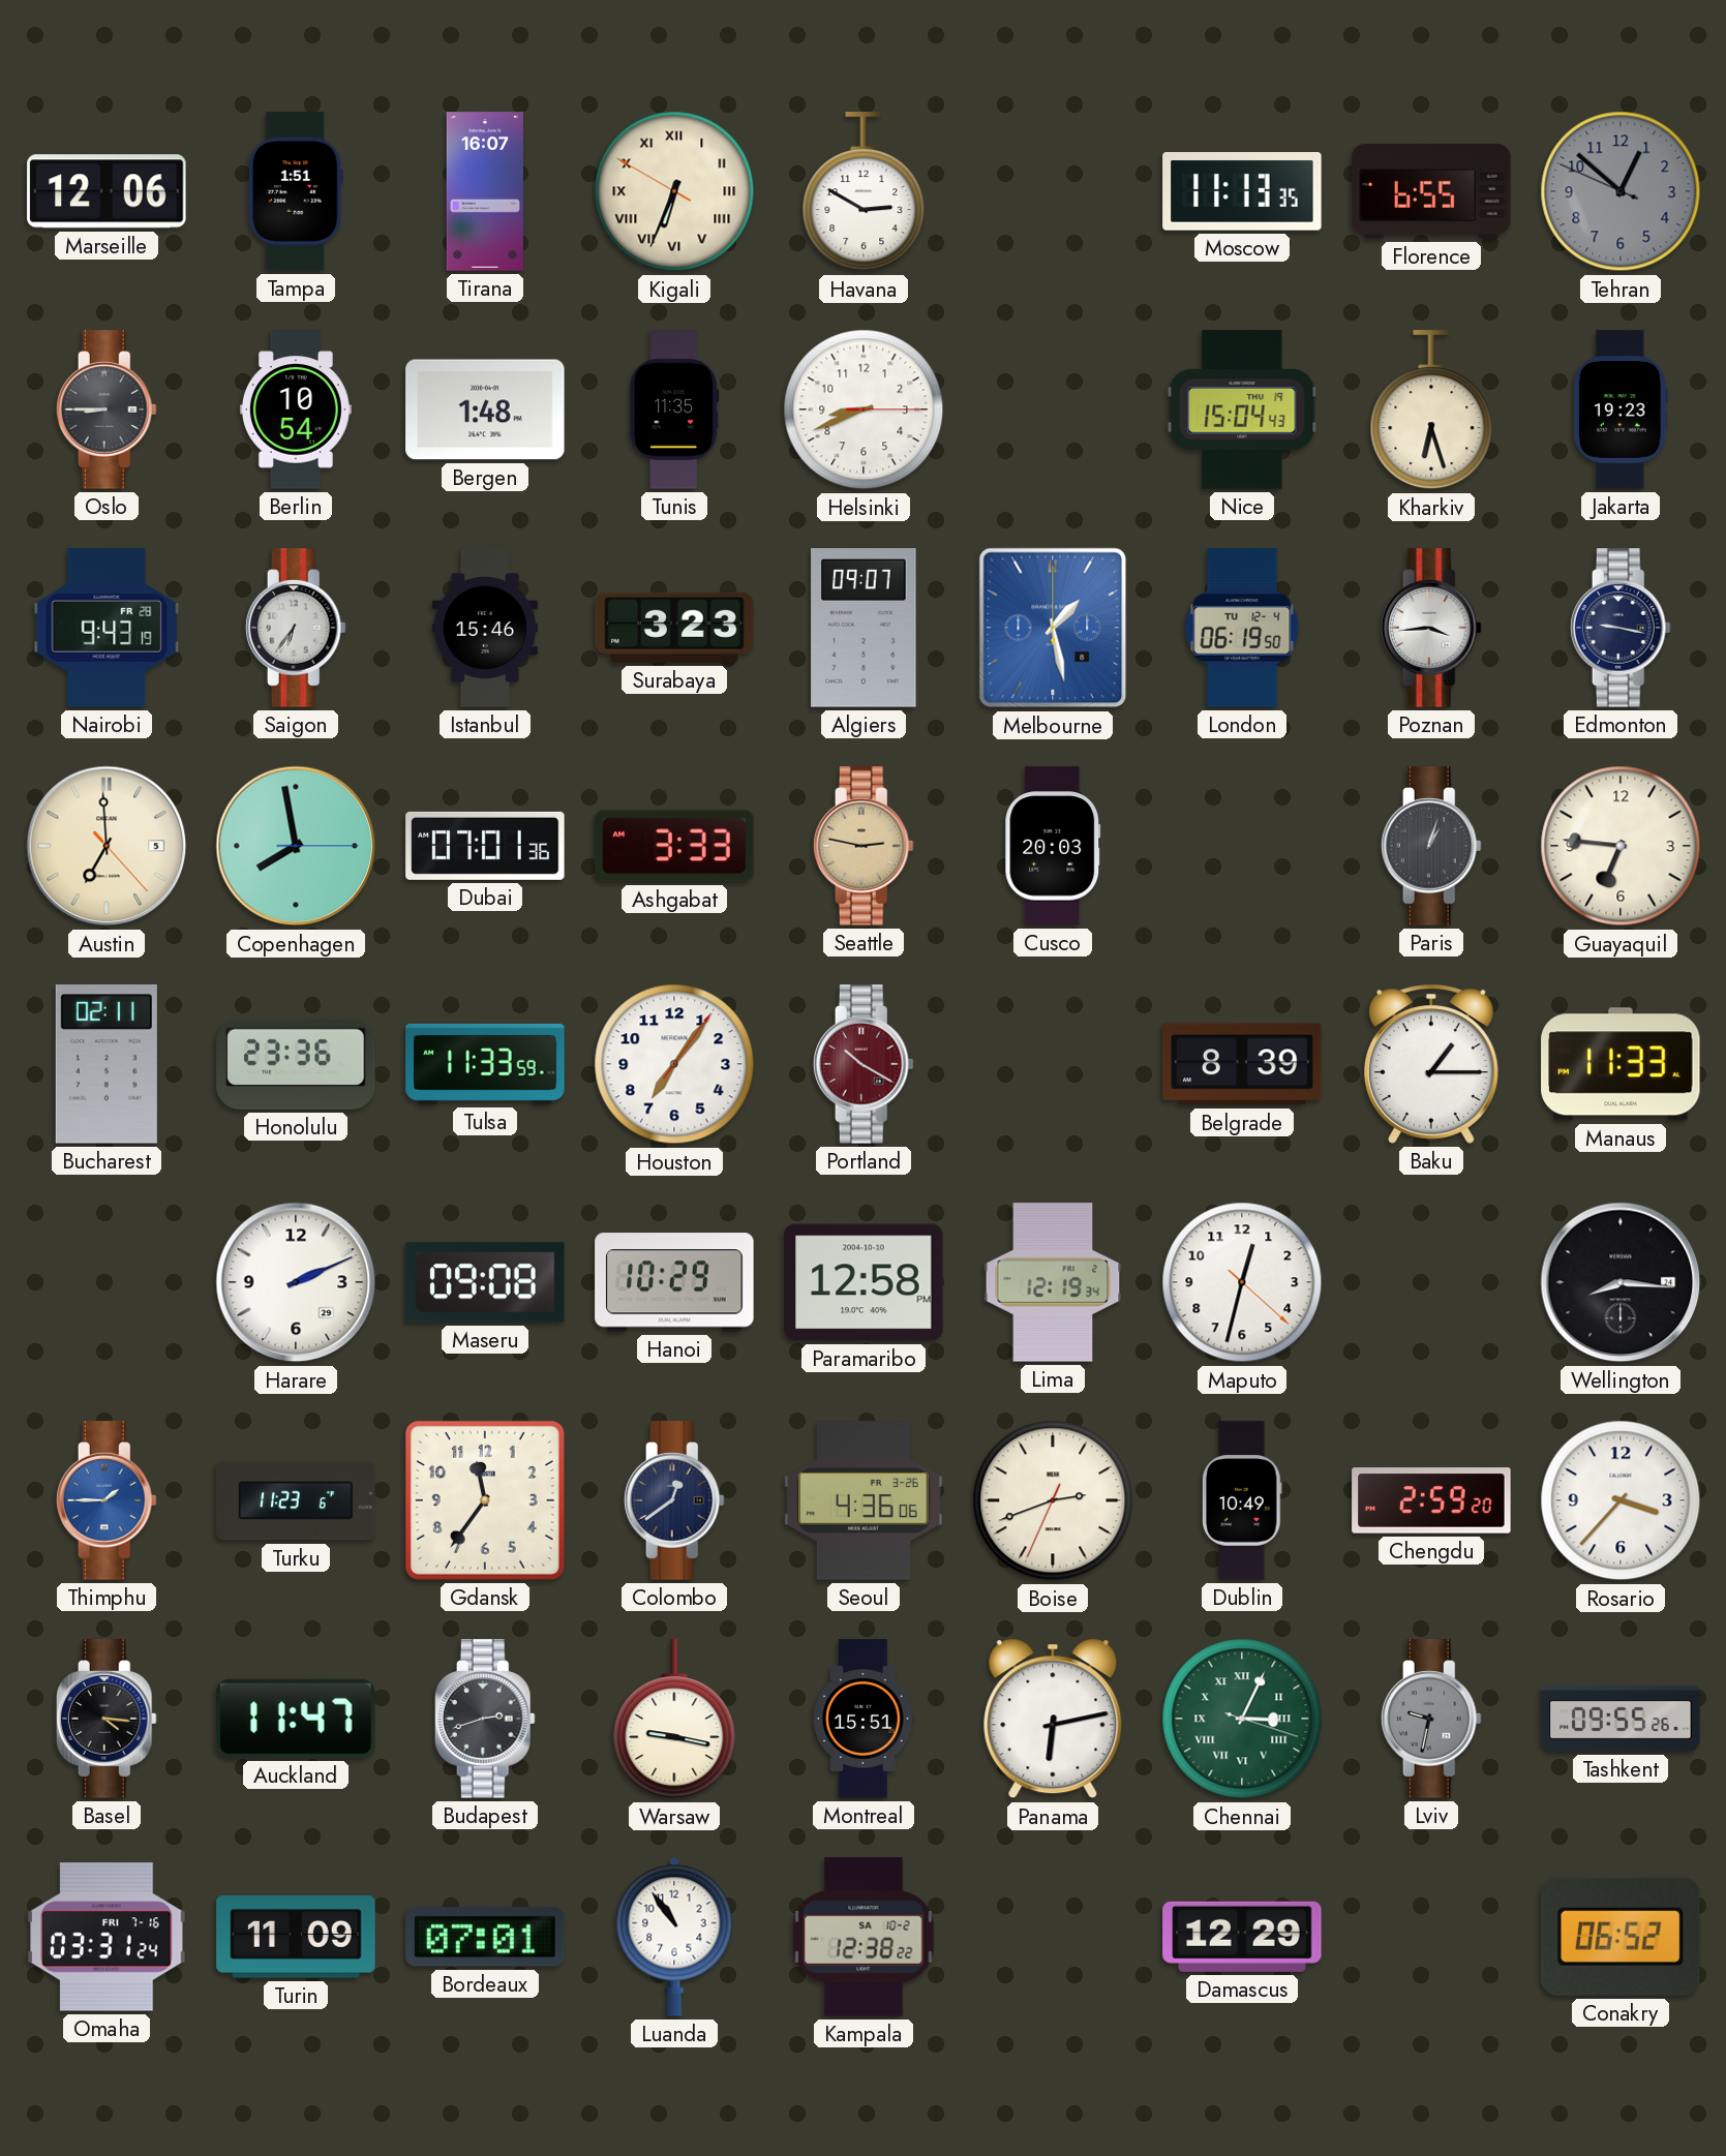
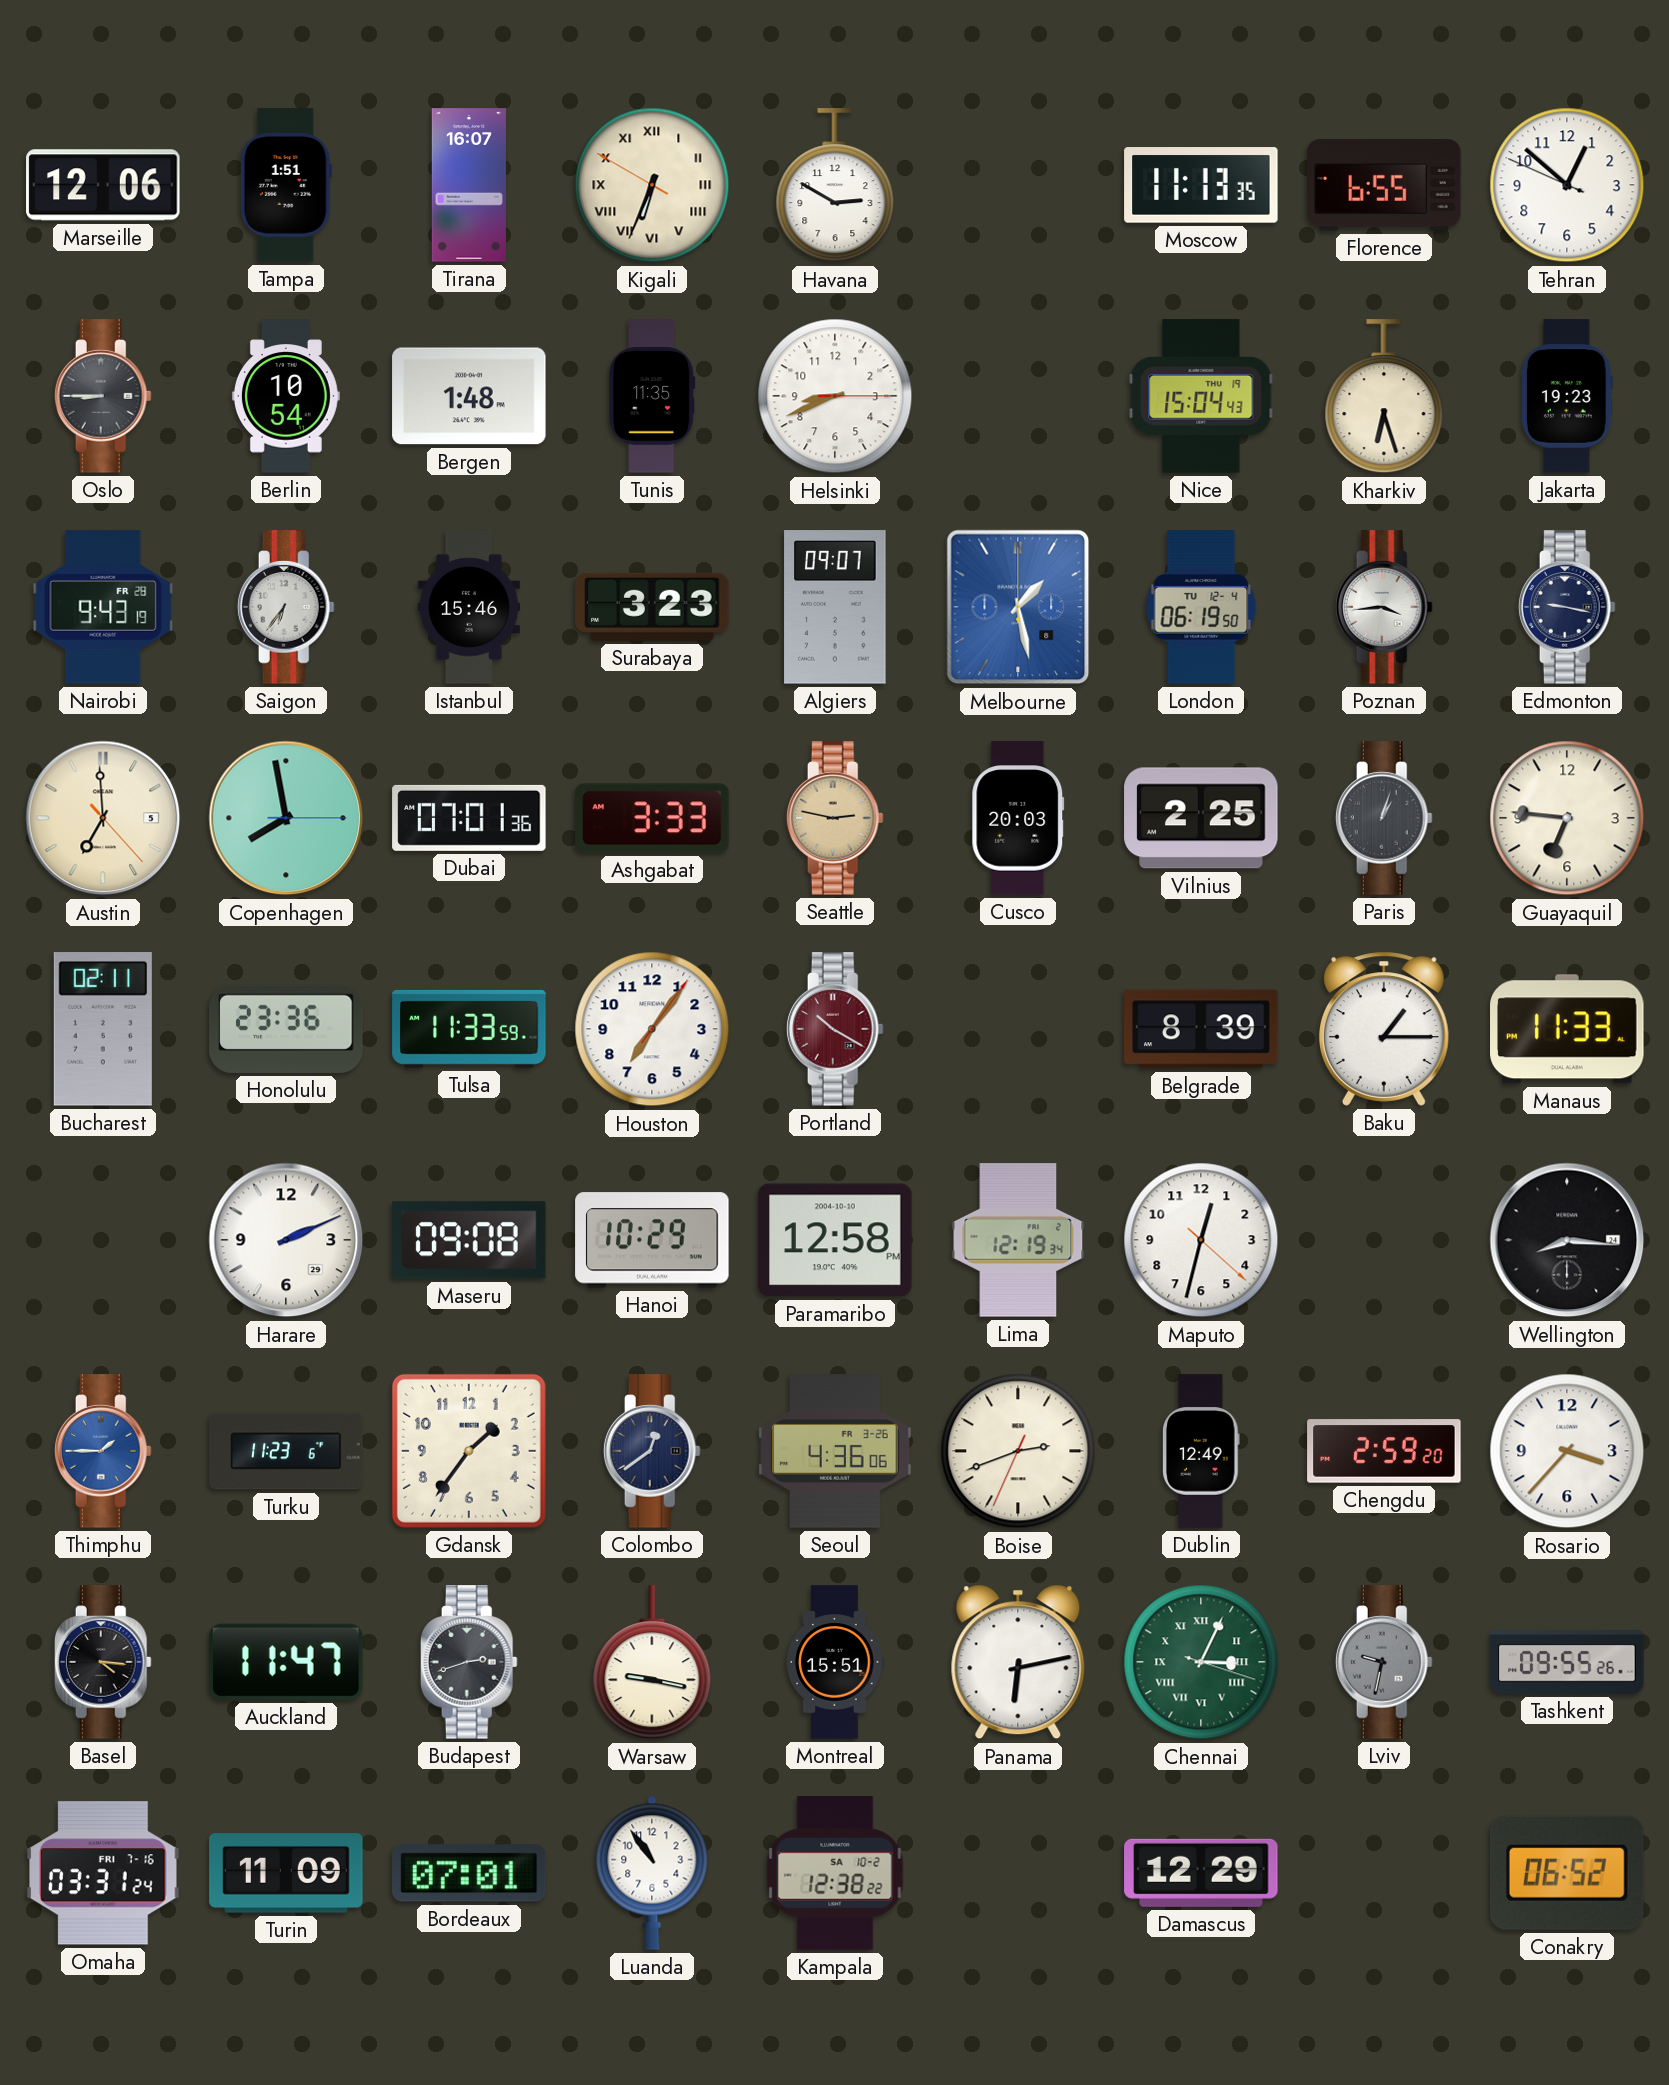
Tehran dial: grey -> white (1567, 185)
Vilnius: none -> 2:25 (1201, 818)
Gdansk: 11:36 -> 1:36 (469, 1451)
Dublin: 10:49 -> 12:49 (1201, 1451)
